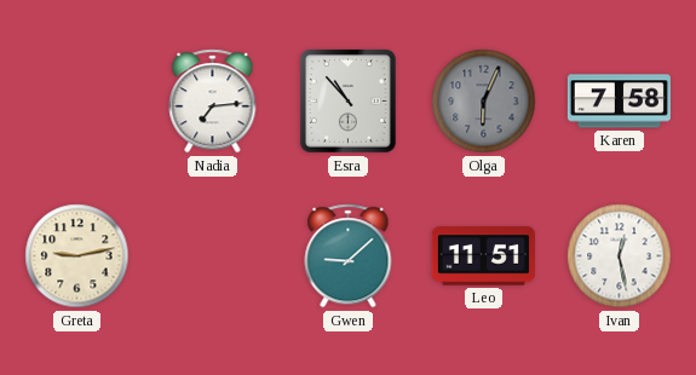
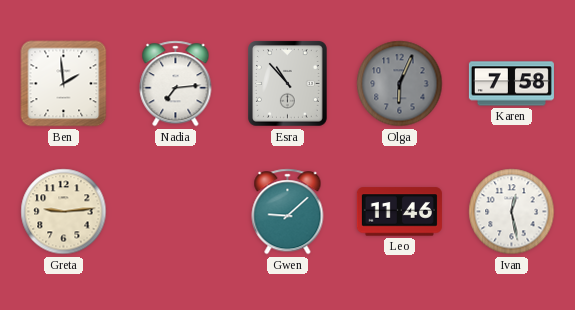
Ben: none -> 1:59 (64, 84)
Greta: 9:13 -> 9:14 (64, 212)
Leo: 11:51 -> 11:46 (399, 212)
